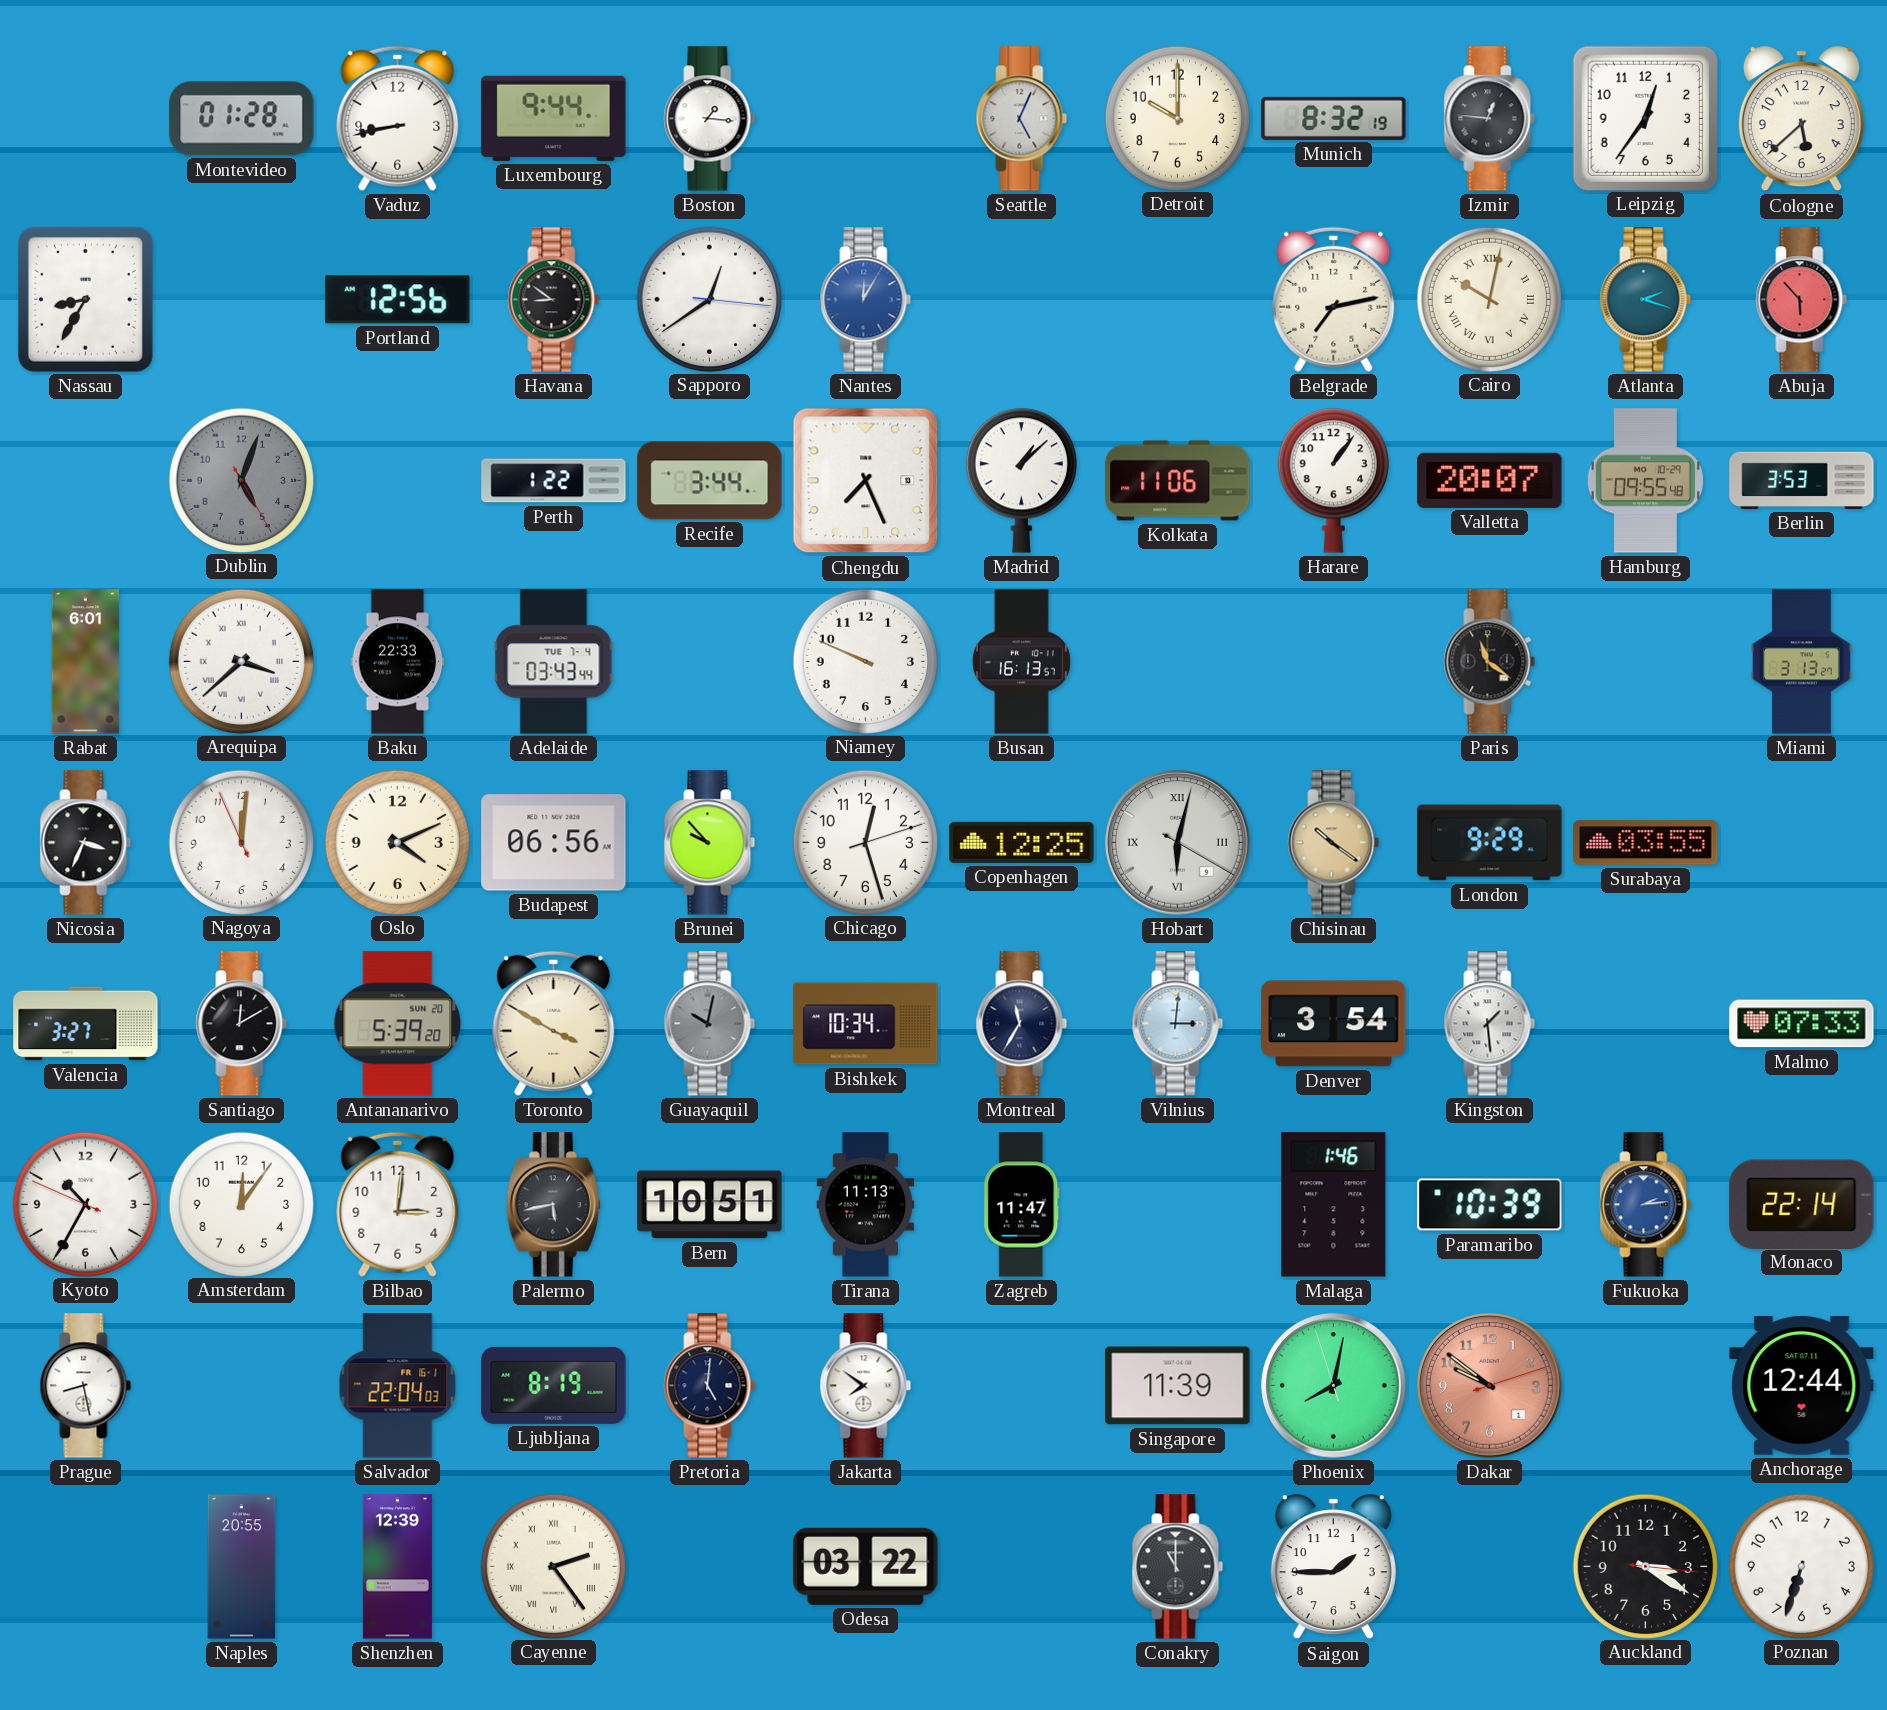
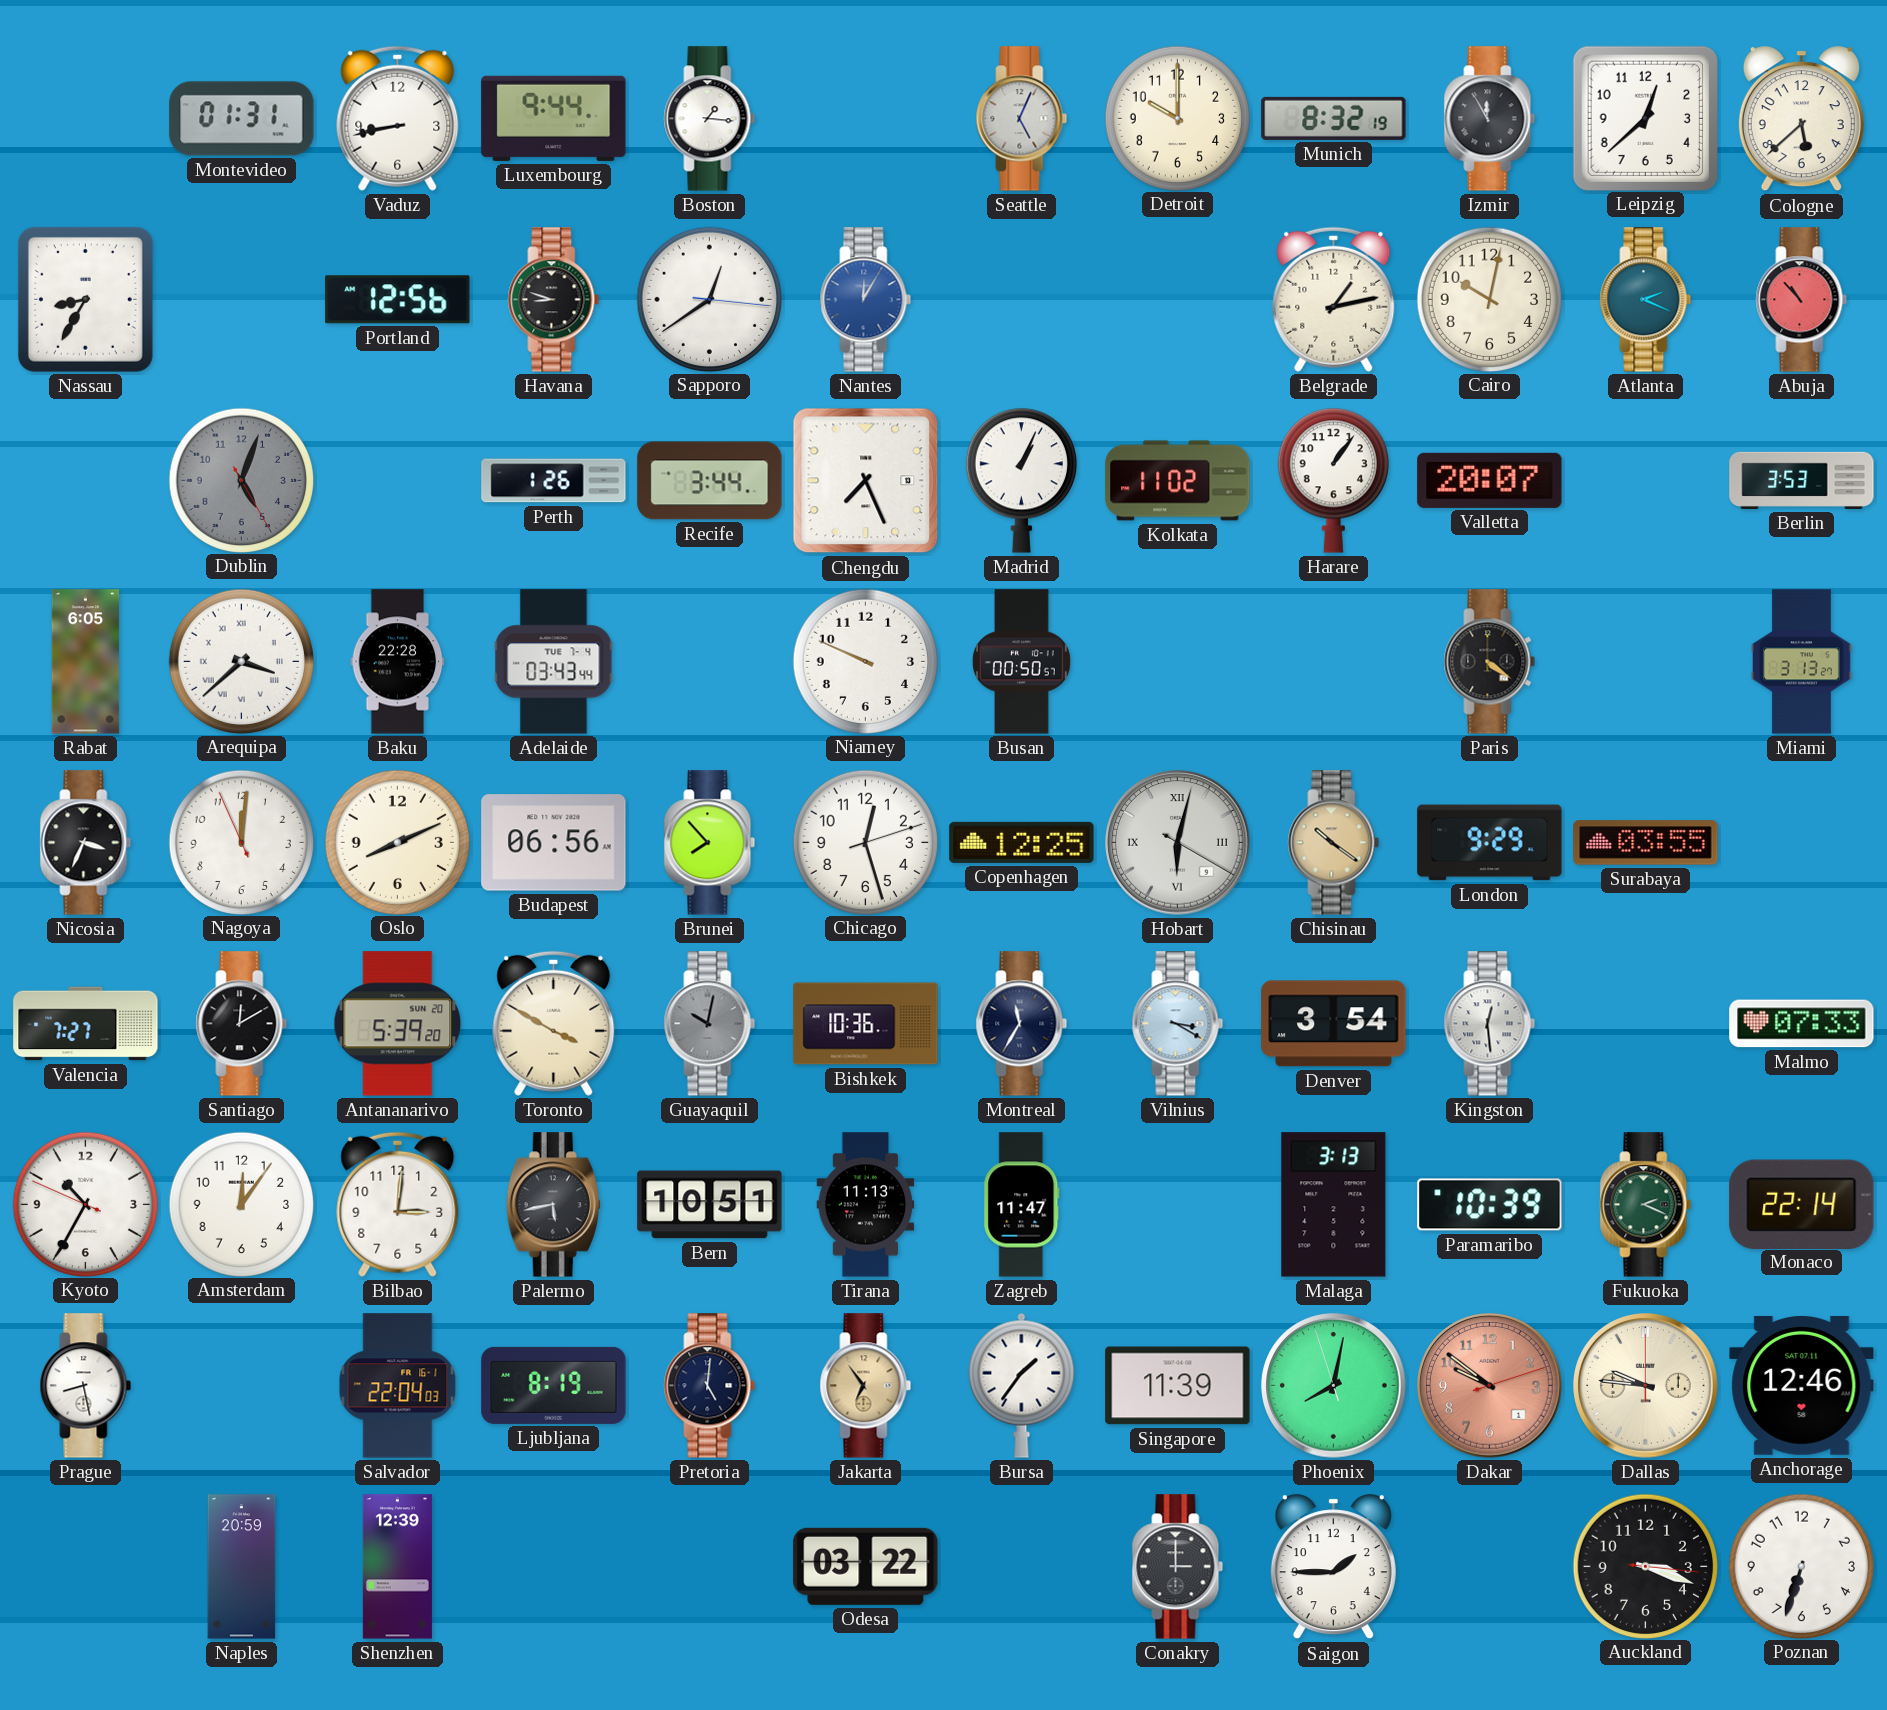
Montevideo: 01:28 -> 01:31 (242, 119)
Izmir: 12:46 -> 11:55 (1490, 119)
Leipzig: 12:36 -> 12:38 (1645, 118)
Havana: 8:51 -> 8:48 (554, 300)
Belgrade: 7:13 -> 1:13 (1334, 299)
Cairo numerals: Roman -> Arabic (1489, 299)
Atlanta: 2:18 -> 2:19 (1646, 300)
Abuja: 5:53 -> 10:53 (1802, 300)
Perth: 1:22 -> 1:26 (554, 481)
Madrid: 1:08 -> 1:04 (1021, 480)
Kolkata: 11:06 -> 11:02 (1178, 481)
Hamburg: 09:55 -> none (1645, 481)
Rabat: 6:01 -> 6:05 (86, 662)
Baku: 22:33 -> 22:28 (398, 662)
Busan: 16:13 -> 00:50 (1021, 662)
Paris: 11:21 -> 4:21 (1490, 662)
Oslo: 4:11 -> 8:11 (397, 842)
Brunei: 9:53 -> 7:53 (710, 843)
Valencia: 3:27 -> 7:27 (86, 1024)
Bishkek: 10:34 -> 10:36 (866, 1024)
Vilnius: 3:01 -> 3:20 (1178, 1024)
Kingston: 1:29 -> 12:29 (1490, 1024)
Malaga: 1:46 -> 3:13 (1334, 1205)
Fukuoka: 2:14 -> 2:19 (1646, 1205)
Fukuoka dial: blue -> green (1646, 1205)
Jakarta: 7:51 -> 6:54 (866, 1386)
Jakarta dial: white -> champagne (866, 1386)
Bursa: none -> 1:36 (1022, 1385)
Dallas: none -> 9:46 (1646, 1386)
Anchorage: 12:44 -> 12:46 (1802, 1385)
Naples: 20:55 -> 20:59 (242, 1567)
Cayenne: 2:24 -> none (553, 1566)
Conakry: 11:00 -> 3:00 (1178, 1567)
Auckland: 3:20 -> 3:18 (1645, 1566)
